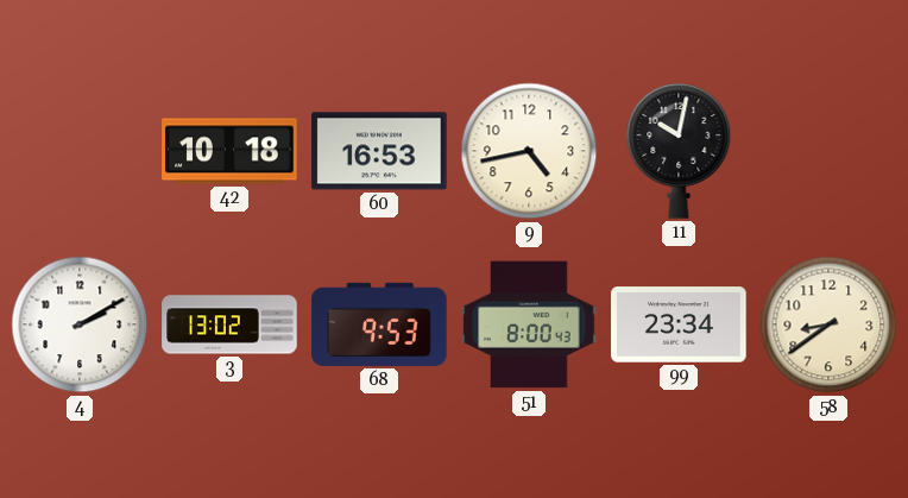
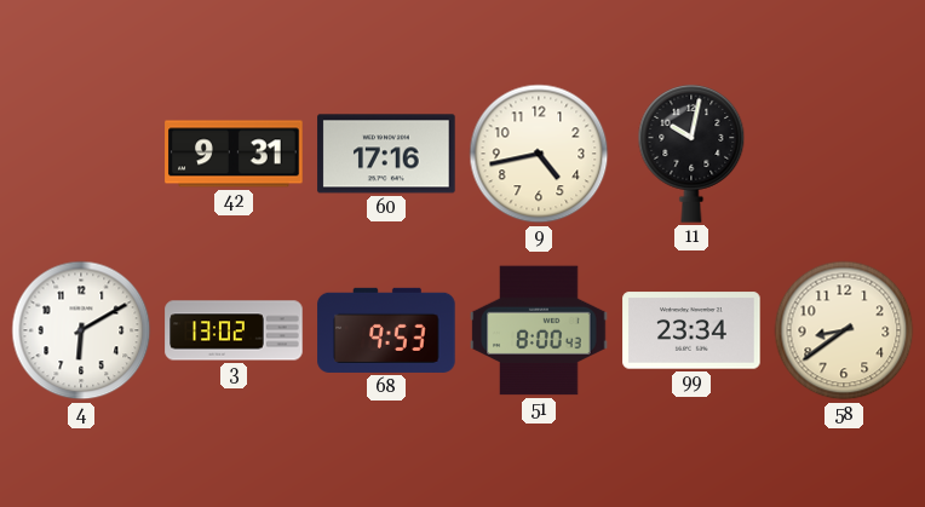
42: 10:18 -> 9:31 (234, 154)
60: 16:53 -> 17:16 (386, 154)
4: 2:10 -> 6:10 (81, 330)
